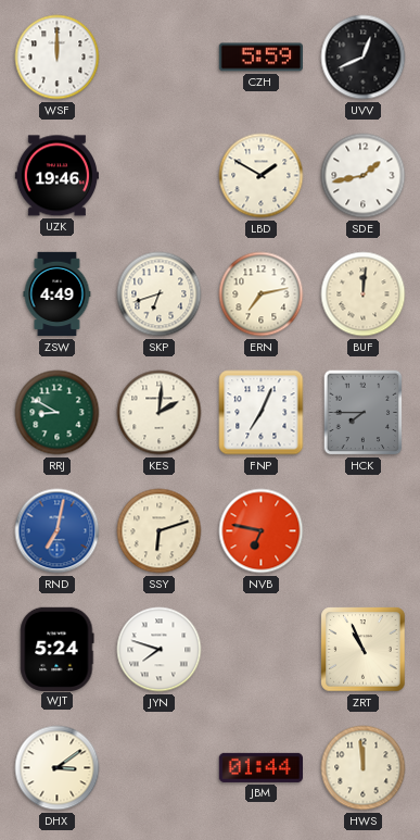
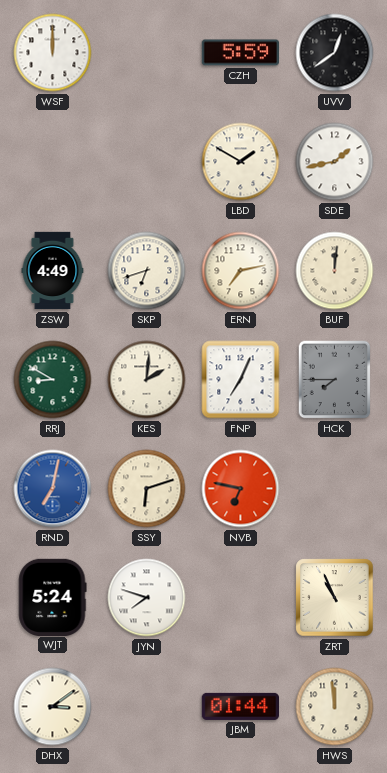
UVV: 12:41 -> 12:39 (335, 53)
UZK: 19:46 -> none (56, 176)
